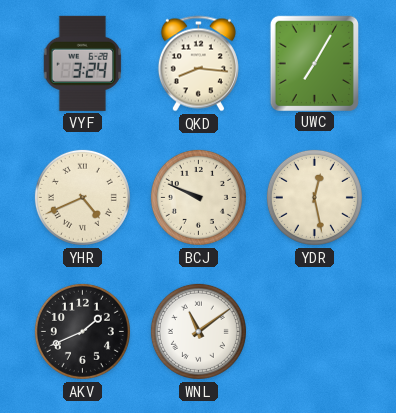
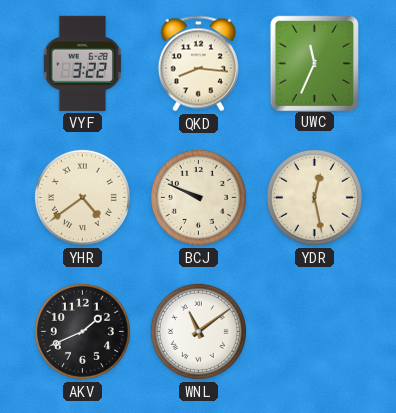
VYF: 3:24 -> 3:22 (83, 63)
UWC: 7:05 -> 11:34 (314, 63)
YHR: 4:41 -> 4:39 (82, 197)
